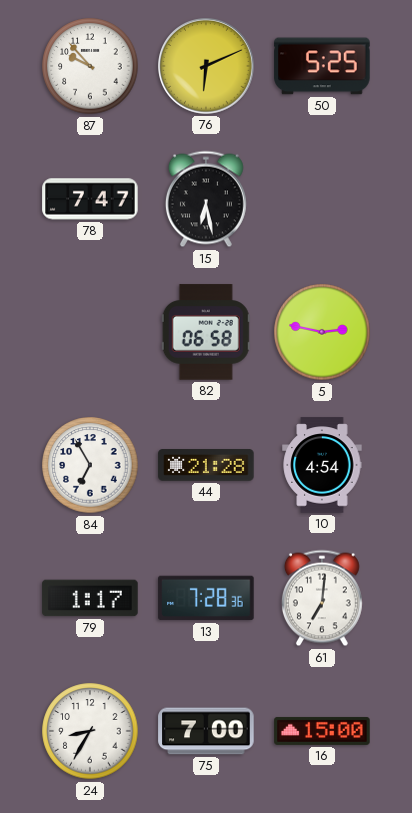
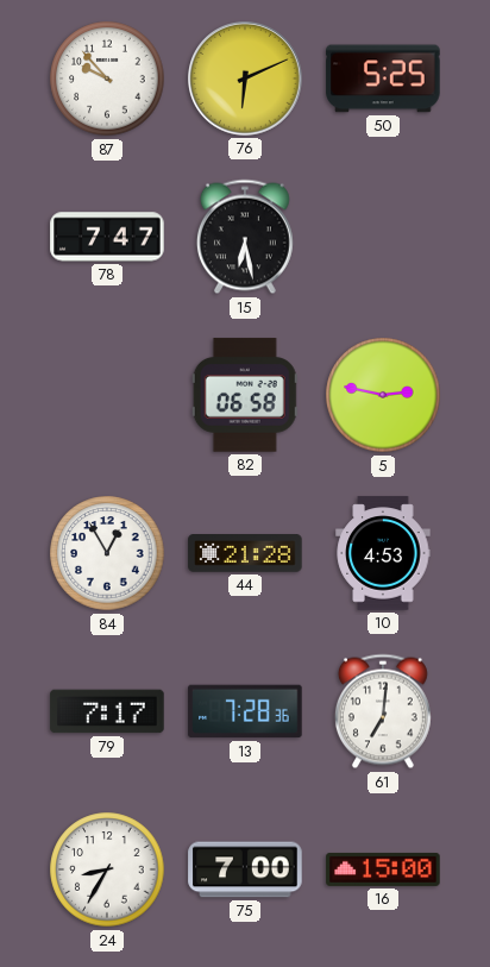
84: 6:55 -> 12:55 (107, 553)
10: 4:54 -> 4:53 (383, 553)
79: 1:17 -> 7:17 (107, 711)
